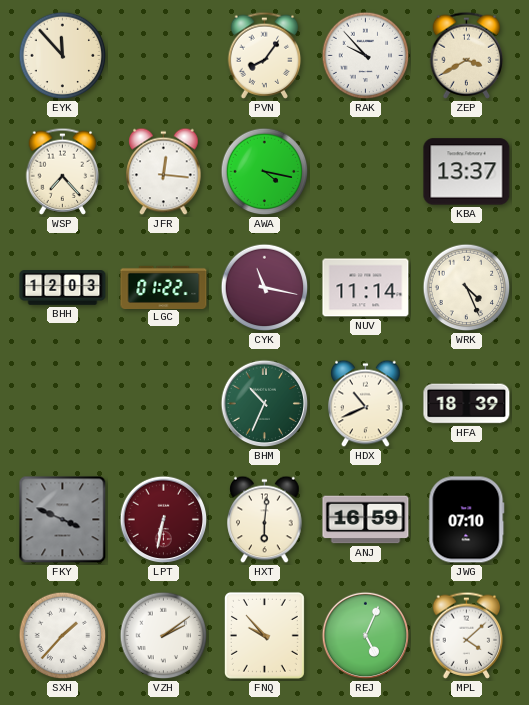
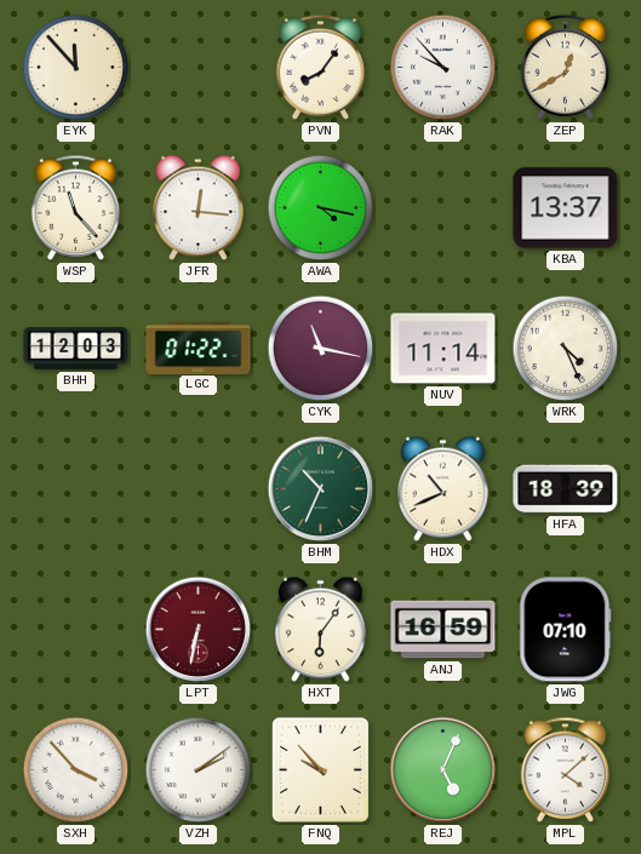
ZEP: 3:40 -> 12:40 (566, 67)
WSP: 7:23 -> 11:23 (76, 207)
FKY: 3:49 -> none (63, 520)
HXT: 6:01 -> 6:06 (321, 630)
SXH: 1:37 -> 3:53 (76, 770)
